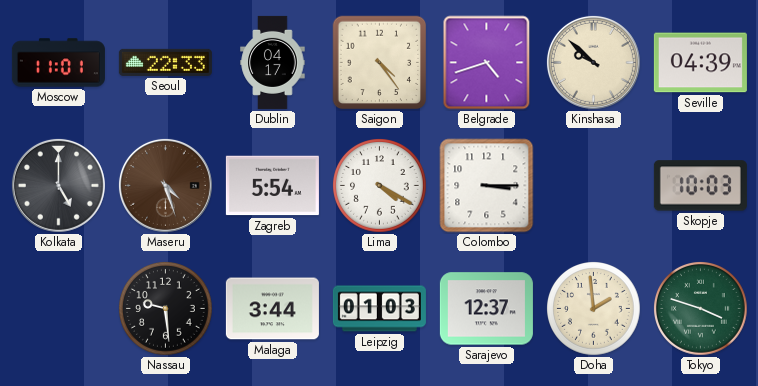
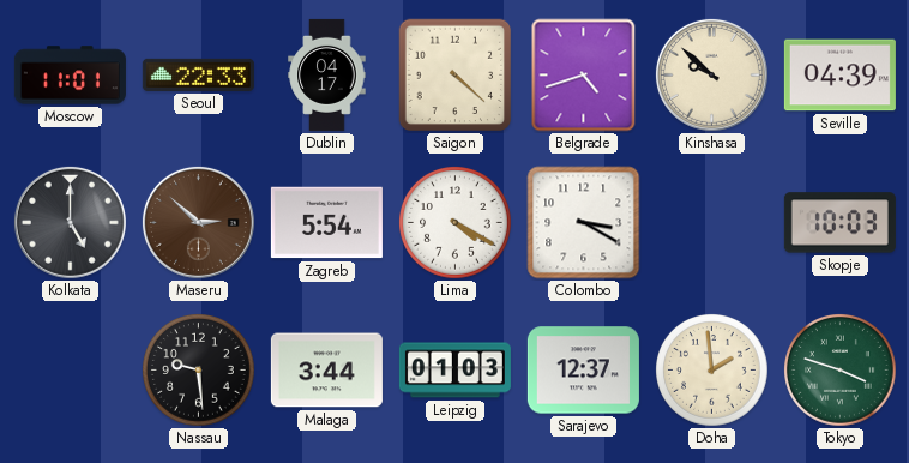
Saigon: 4:24 -> 4:22 (456, 76)
Maseru: 4:27 -> 2:52 (198, 222)
Colombo: 3:15 -> 3:20 (584, 223)
